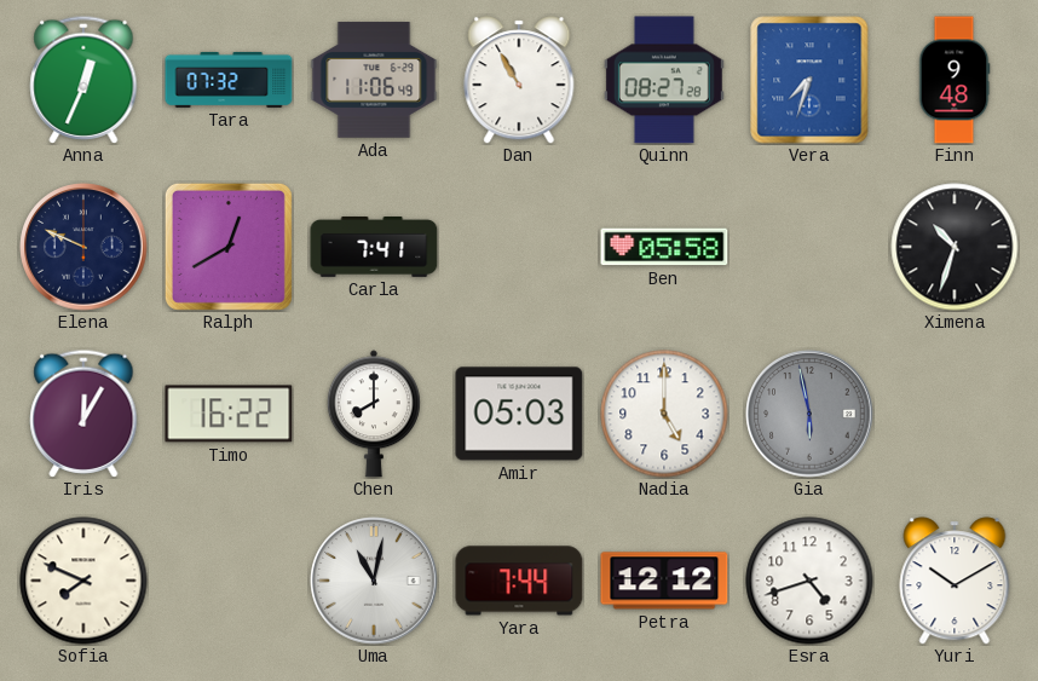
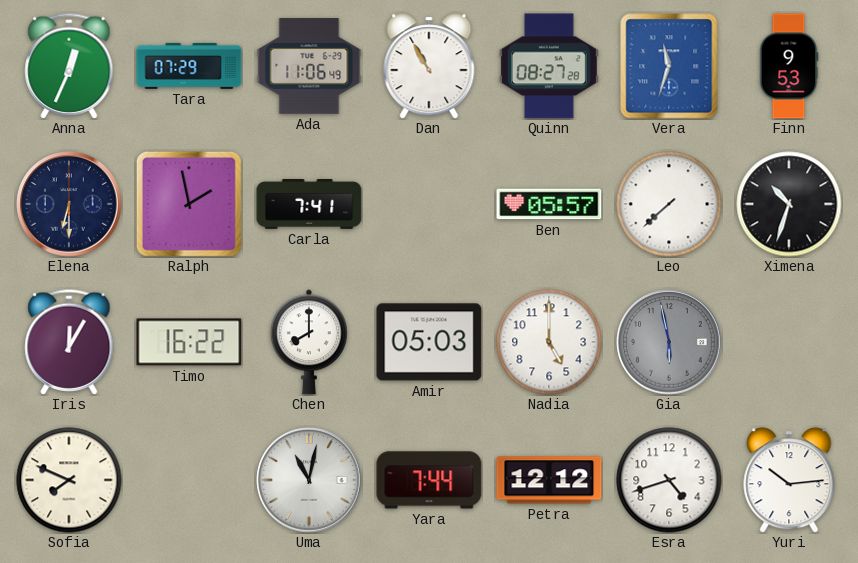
Tara: 07:32 -> 07:29 (189, 66)
Vera: 7:33 -> 11:33 (669, 66)
Finn: 9:48 -> 9:53 (789, 66)
Elena: 9:49 -> 6:30 (69, 204)
Ralph: 12:40 -> 1:58 (189, 204)
Ben: 05:58 -> 05:57 (549, 204)
Leo: none -> 7:38 (669, 204)
Yuri: 10:10 -> 10:14 (789, 480)
